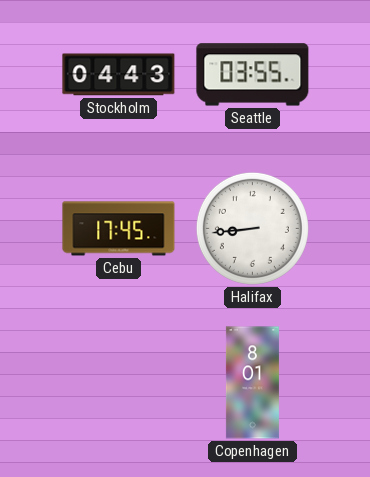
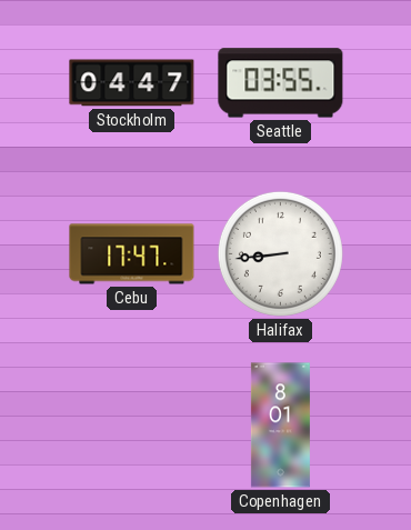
Stockholm: 04:43 -> 04:47 (132, 83)
Cebu: 17:45 -> 17:47 (132, 254)
